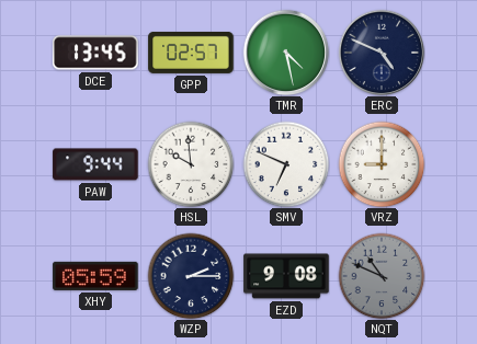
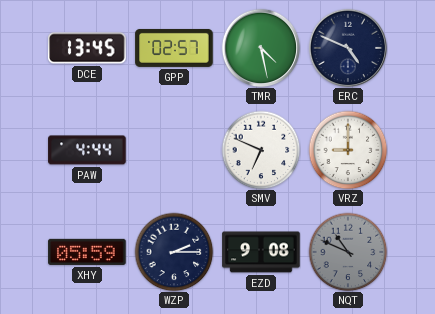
PAW: 9:44 -> 4:44 (87, 150)
HSL: 9:59 -> none (191, 164)
